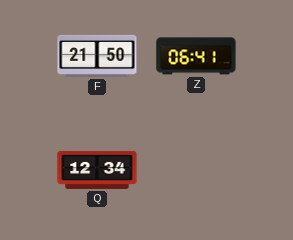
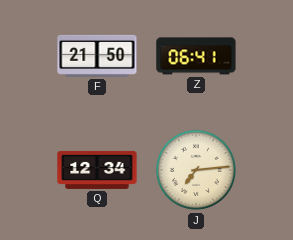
J: none -> 7:14 (196, 170)
